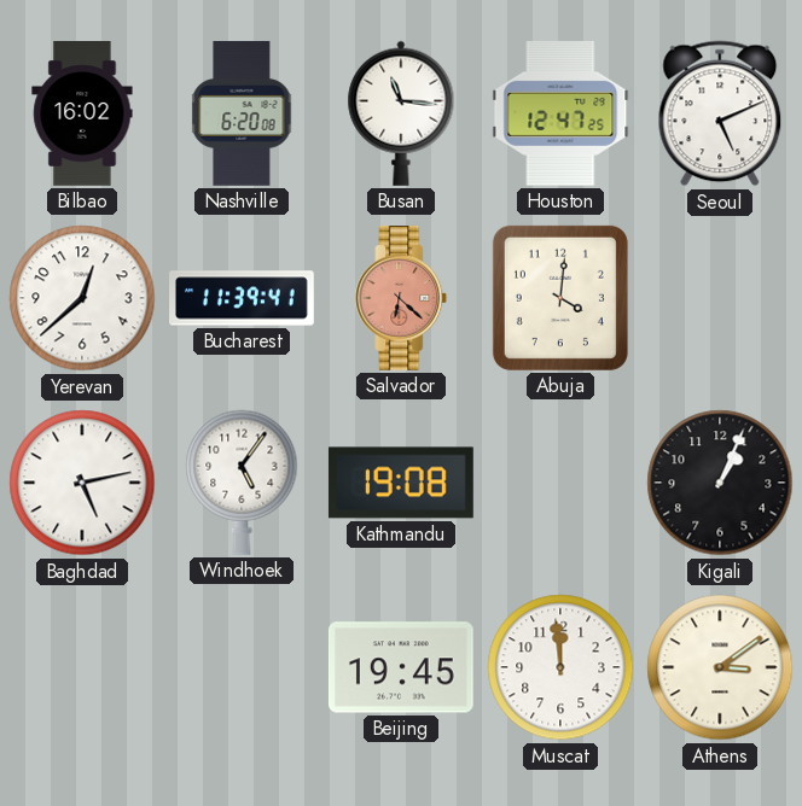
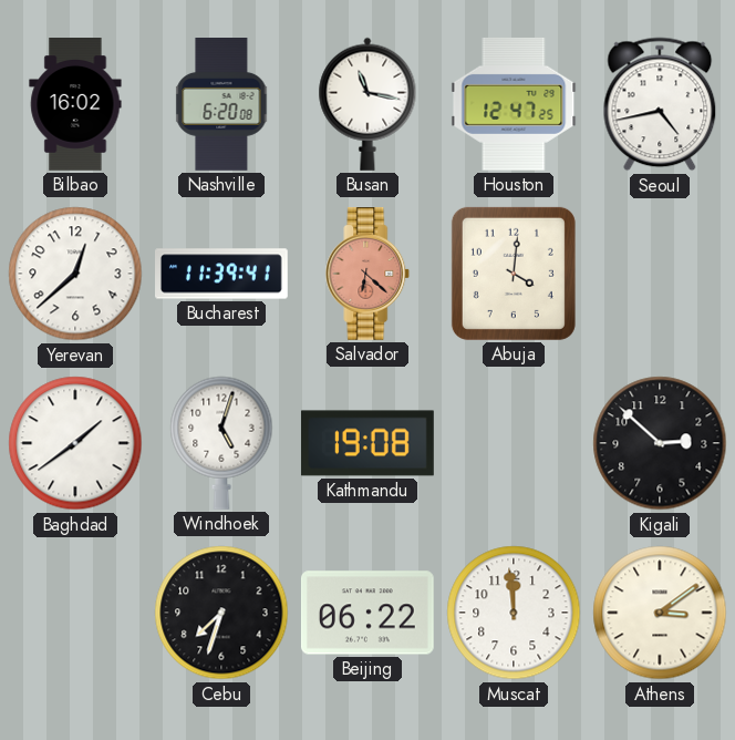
Busan: 11:16 -> 11:17 (367, 104)
Seoul: 5:11 -> 4:43 (660, 104)
Baghdad: 5:13 -> 1:39 (75, 443)
Windhoek: 5:06 -> 5:03 (221, 443)
Kigali: 1:04 -> 2:52 (660, 443)
Cebu: none -> 7:33 (221, 613)
Beijing: 19:45 -> 06:22 (367, 613)
